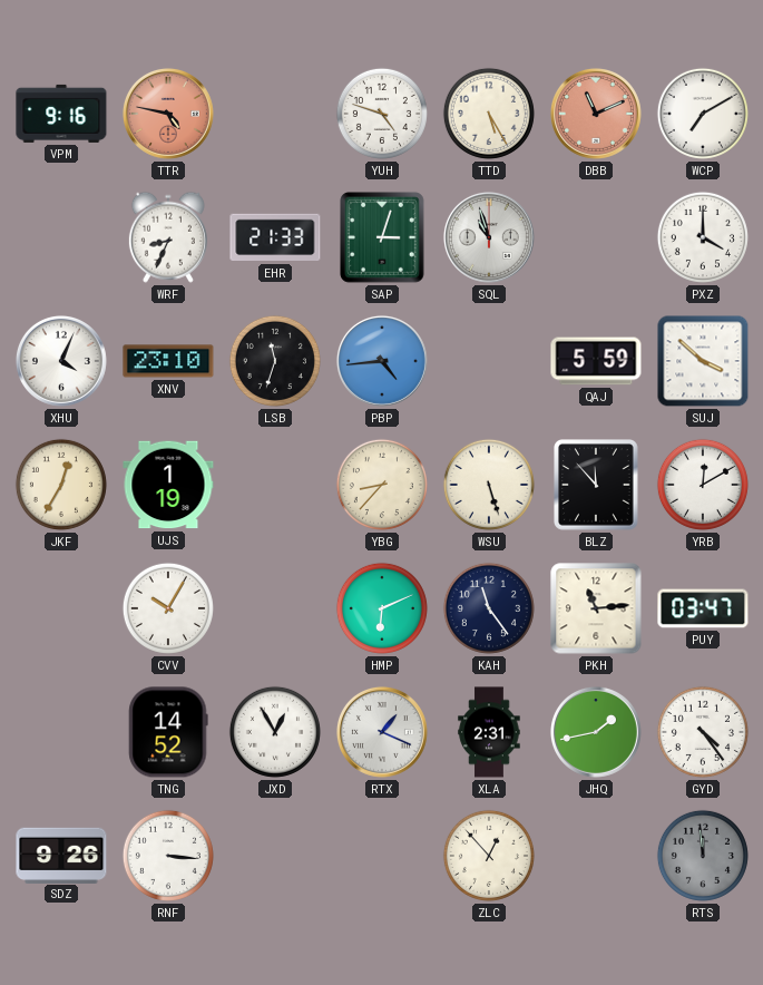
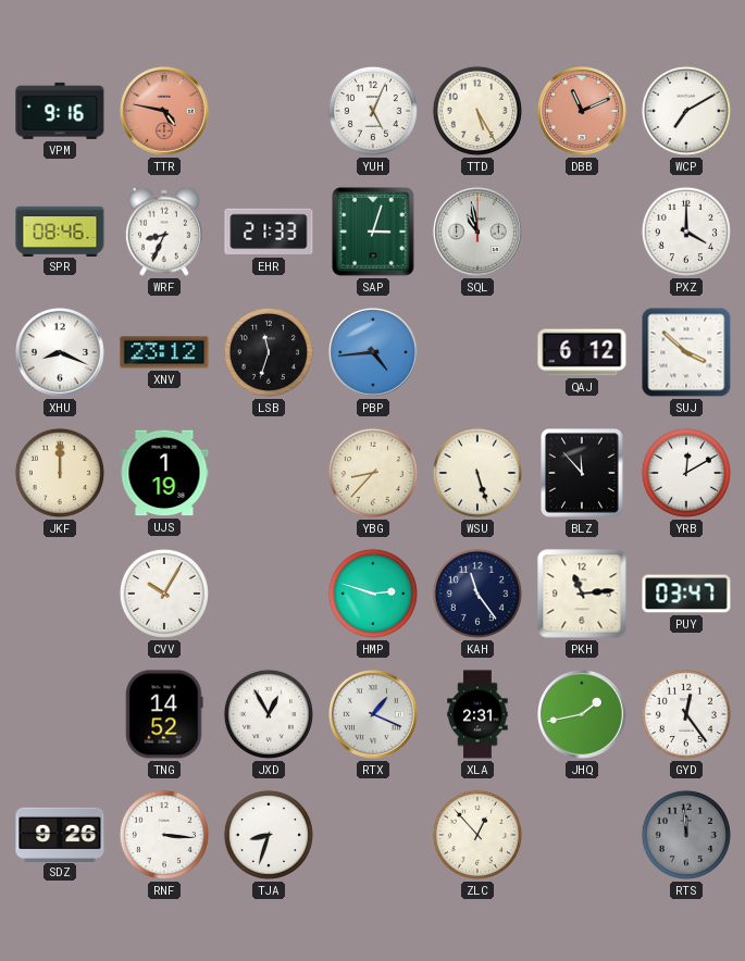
YUH: 4:48 -> 5:04 (373, 111)
SPR: none -> 08:46 (60, 230)
SQL: 10:57 -> 10:58 (477, 232)
XHU: 4:04 -> 8:19 (60, 352)
XNV: 23:10 -> 23:12 (164, 352)
QAJ: 5:59 -> 6:12 (582, 352)
JKF: 12:35 -> 12:00 (60, 473)
HMP: 6:11 -> 2:48 (373, 594)
GYD: 4:24 -> 12:24 (686, 714)
TJA: none -> 8:33 (269, 835)
